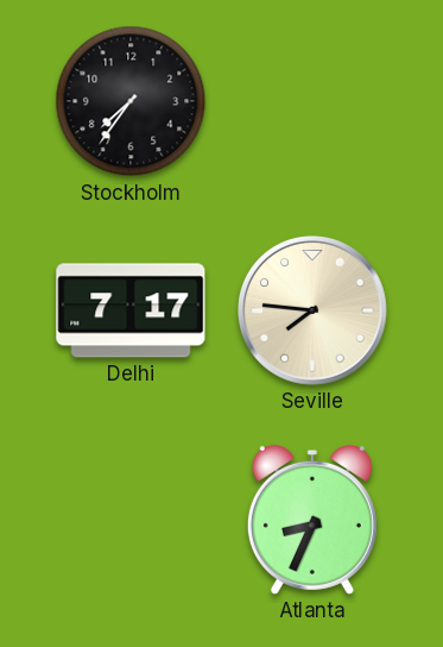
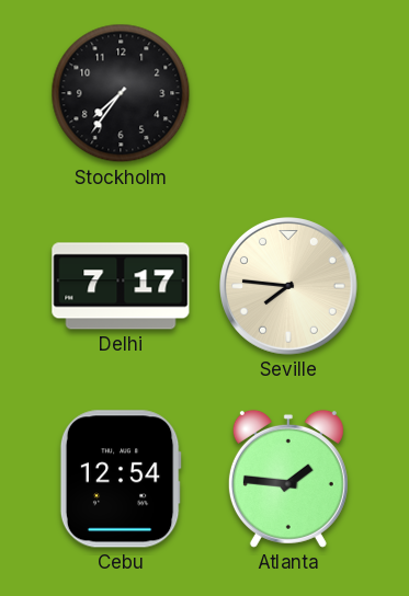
Cebu: none -> 12:54 (121, 479)
Atlanta: 8:34 -> 1:46 (288, 479)
